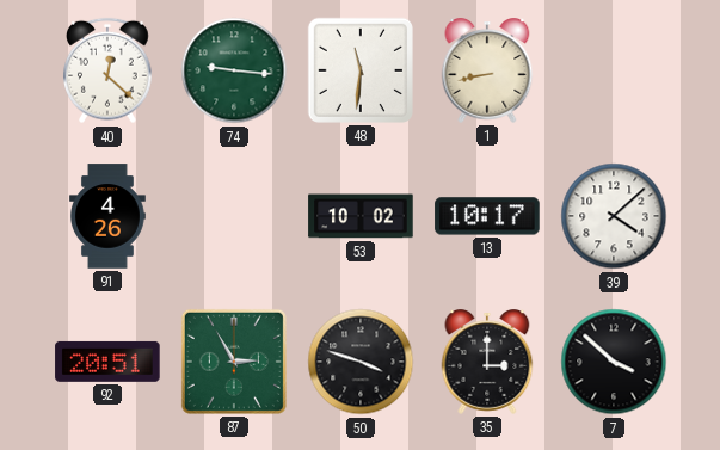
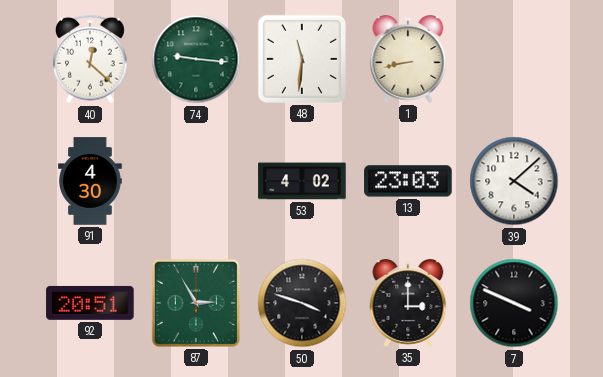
91: 4:26 -> 4:30 (91, 181)
53: 10:02 -> 4:02 (302, 181)
13: 10:17 -> 23:03 (408, 181)
7: 3:52 -> 3:49 (514, 303)
